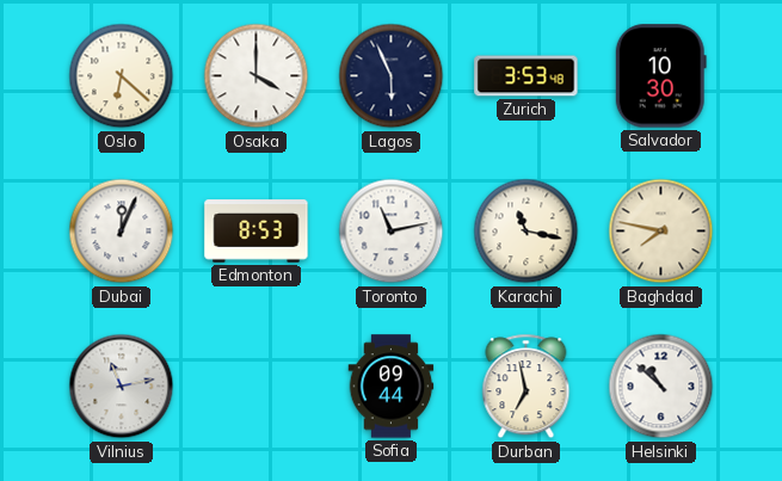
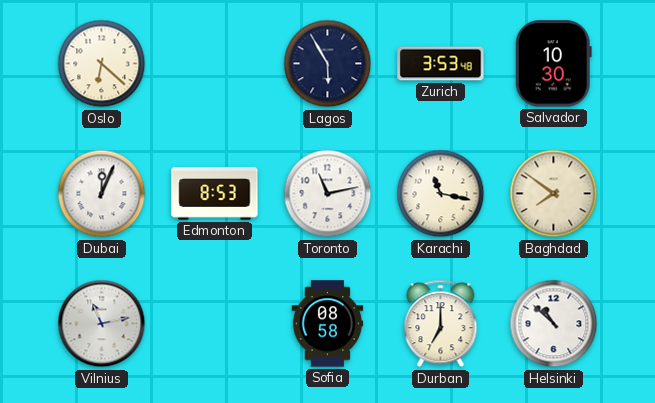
Osaka: 4:00 -> none (257, 76)
Lagos: 5:56 -> 5:55 (328, 64)
Baghdad: 7:47 -> 7:51 (554, 194)
Sofia: 09:44 -> 08:58 (328, 324)
Durban: 6:58 -> 7:00 (441, 324)
